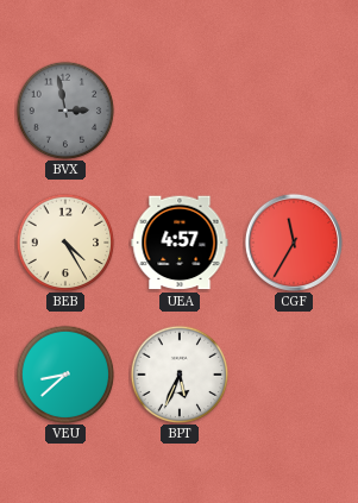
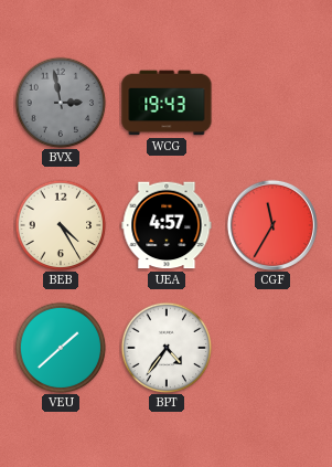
WCG: none -> 19:43 (167, 103)
VEU: 8:38 -> 1:38 (61, 348)
BPT: 5:34 -> 4:36 (167, 348)
